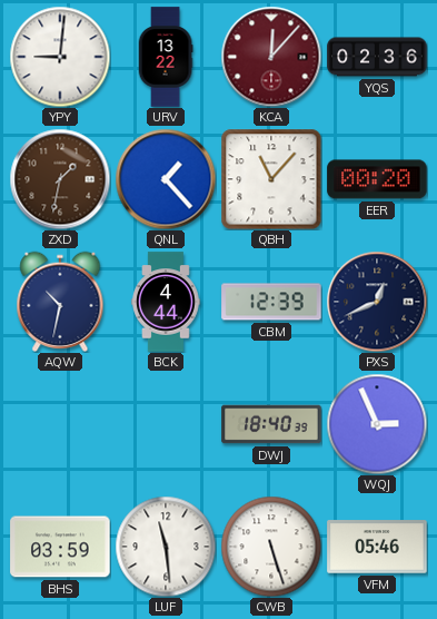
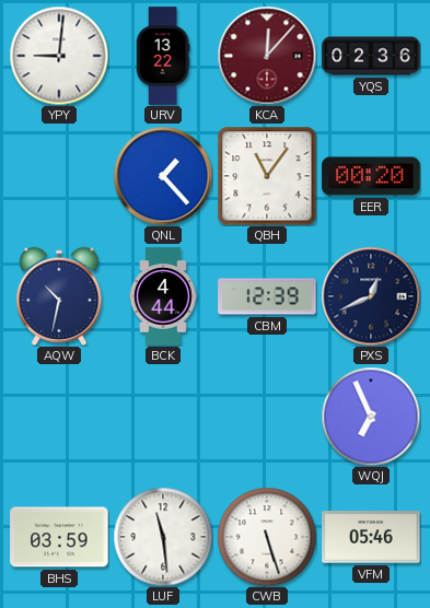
ZXD: 1:32 -> none (60, 179)
QBH: 11:07 -> 11:06 (267, 176)
DWJ: 18:40 -> none (271, 424)
WQJ: 2:56 -> 6:56 (371, 417)
